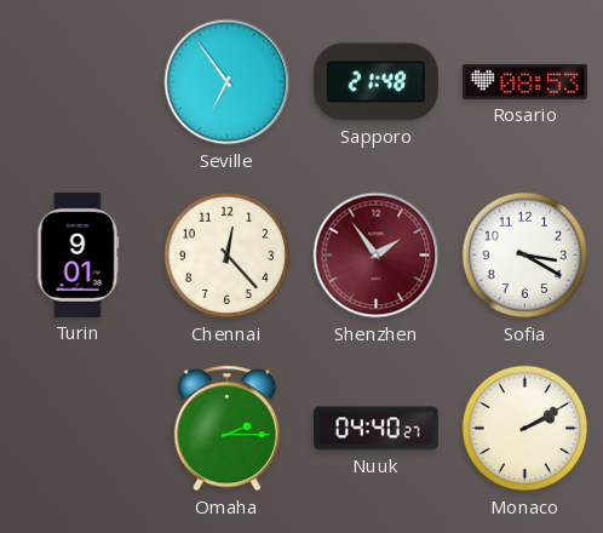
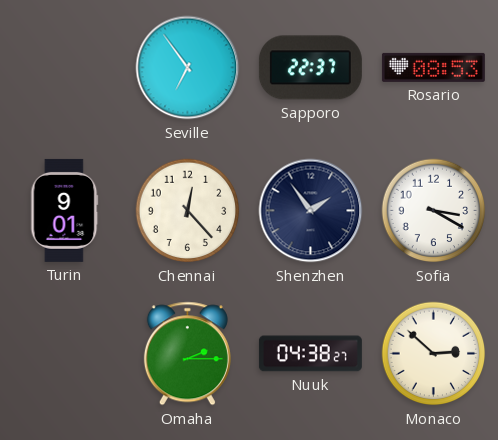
Sapporo: 21:48 -> 22:37 (310, 68)
Shenzhen dial: burgundy -> navy (311, 211)
Nuuk: 04:40 -> 04:38 (310, 354)
Monaco: 2:10 -> 2:52 (434, 354)
